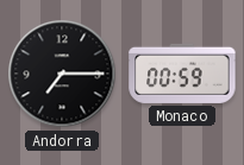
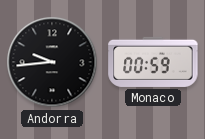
Andorra: 7:15 -> 9:44 (52, 62)
